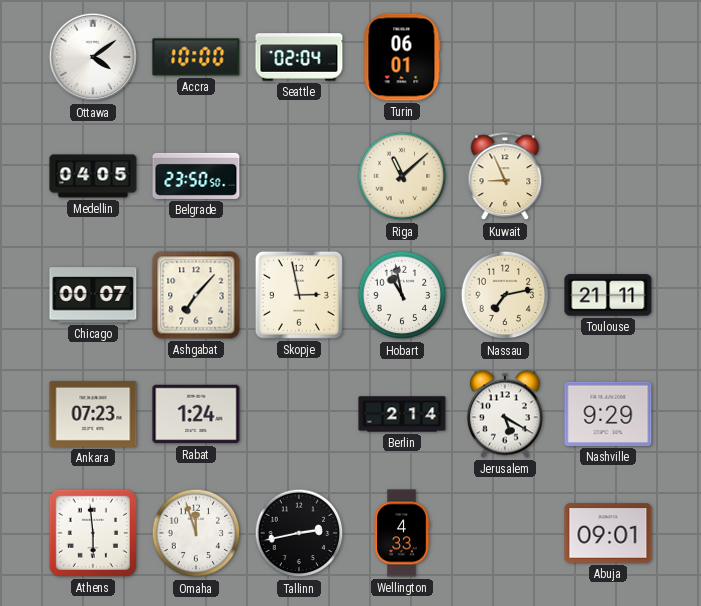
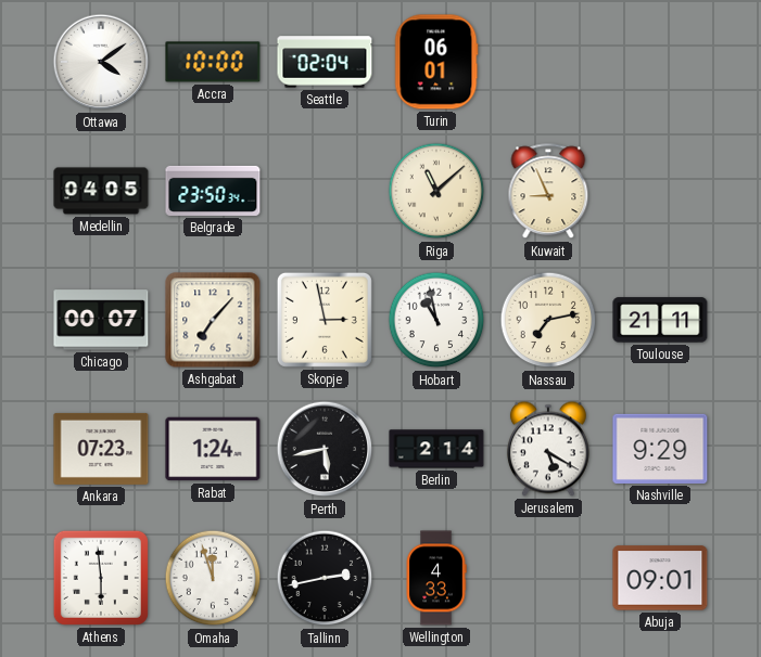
Belgrade: 23:50:50 -> 23:50:34 (213, 191)
Perth: none -> 5:43 (325, 449)
